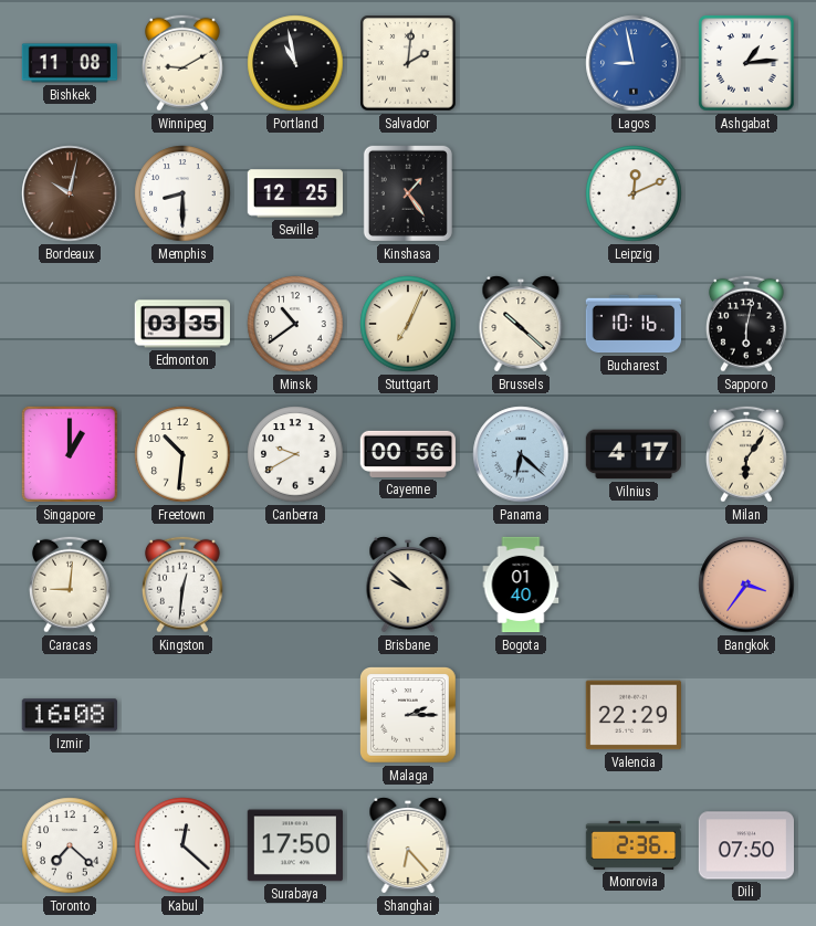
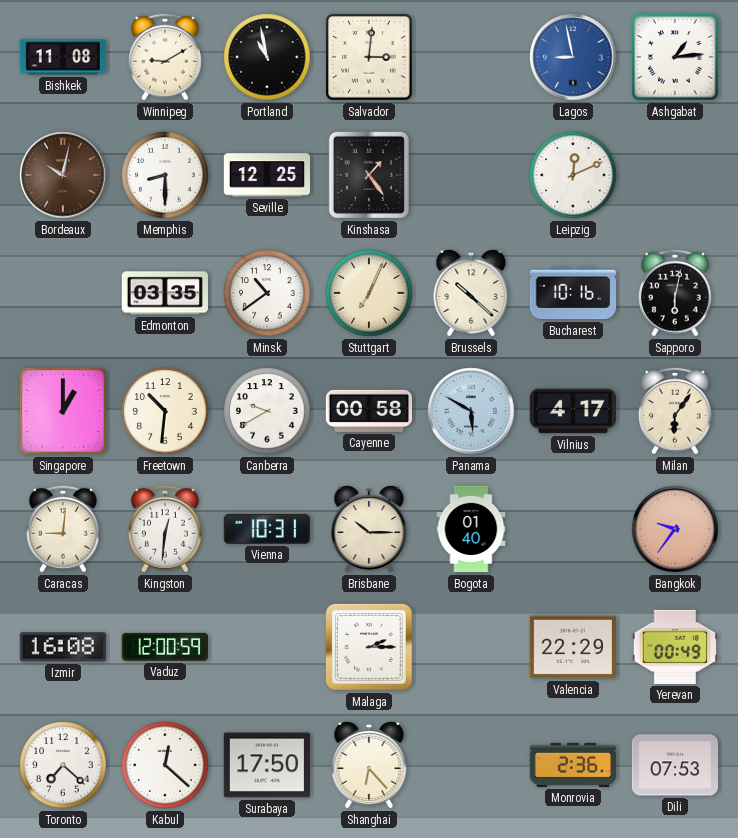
Salvador: 2:01 -> 3:01 (369, 57)
Cayenne: 00:56 -> 00:58 (368, 411)
Panama: 6:22 -> 5:50 (471, 411)
Vienna: none -> 10:31 (266, 529)
Brisbane: 9:52 -> 10:15 (369, 529)
Bangkok: 3:36 -> 9:36 (675, 529)
Vaduz: none -> 12:00 (165, 647)
Yerevan: none -> 00:49 (675, 647)
Dili: 07:50 -> 07:53 (674, 765)
